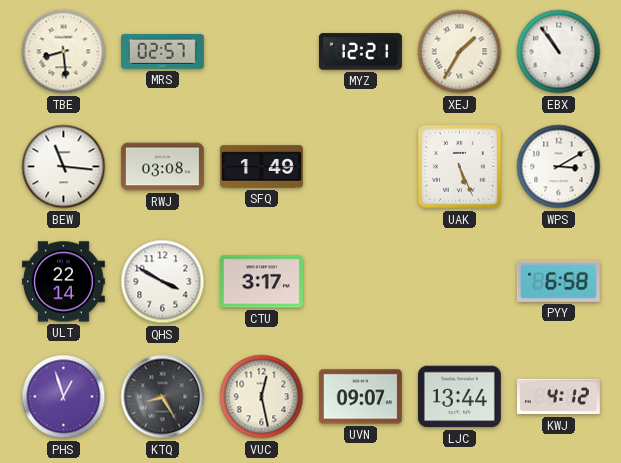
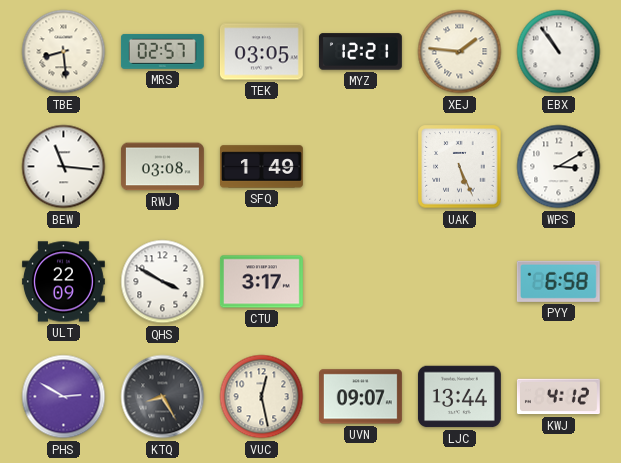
TEK: none -> 03:05 (261, 52)
XEJ: 1:35 -> 1:46 (460, 52)
ULT: 22:14 -> 22:09 (63, 282)
PHS: 12:57 -> 2:50 (64, 397)
